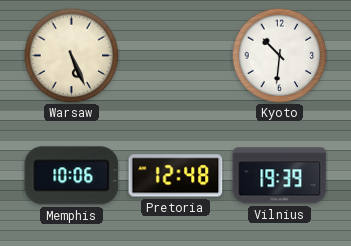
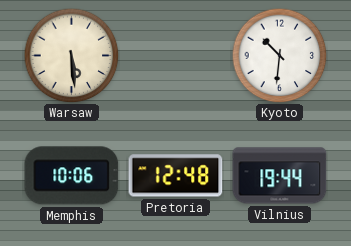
Warsaw: 5:26 -> 5:29 (71, 55)
Vilnius: 19:39 -> 19:44 (280, 176)
